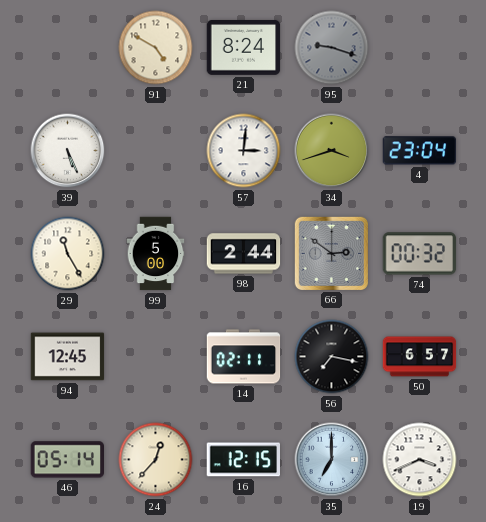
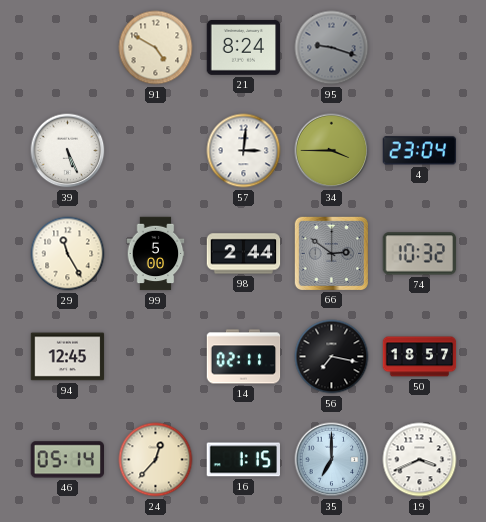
34: 3:42 -> 3:45 (332, 151)
74: 00:32 -> 10:32 (420, 254)
50: 6:57 -> 18:57 (420, 357)
16: 12:15 -> 1:15 (244, 460)
